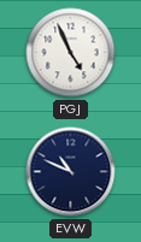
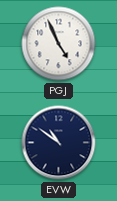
EVW: 10:49 -> 10:51 (59, 143)
